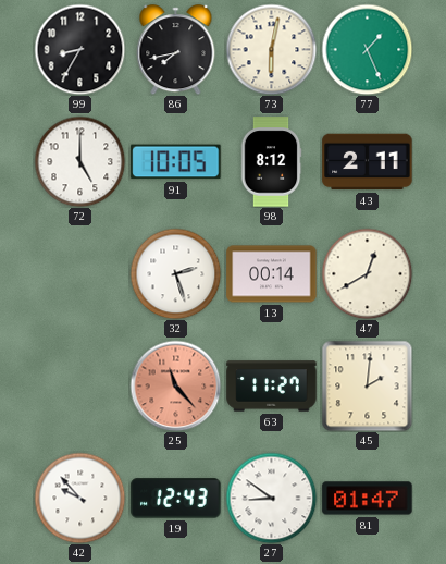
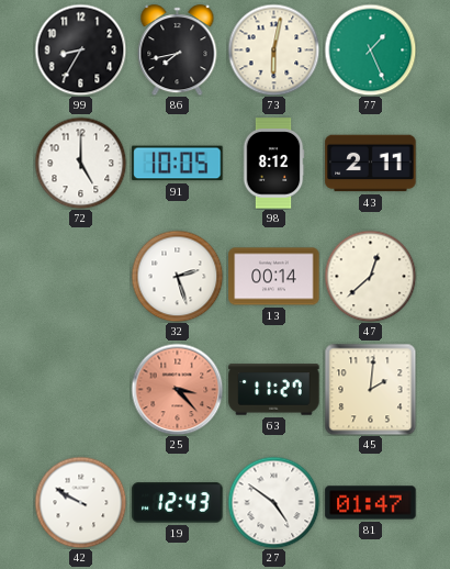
47: 12:40 -> 12:38 (370, 276)
25: 11:23 -> 3:23 (177, 389)
42: 9:53 -> 9:50 (80, 502)
27: 8:51 -> 4:51 (273, 502)
